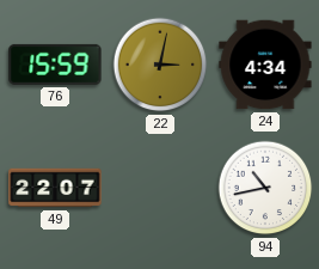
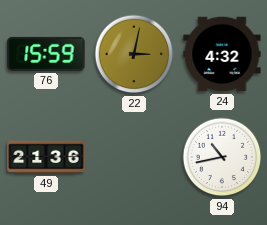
24: 4:34 -> 4:32 (222, 54)
49: 22:07 -> 21:36 (46, 157)
